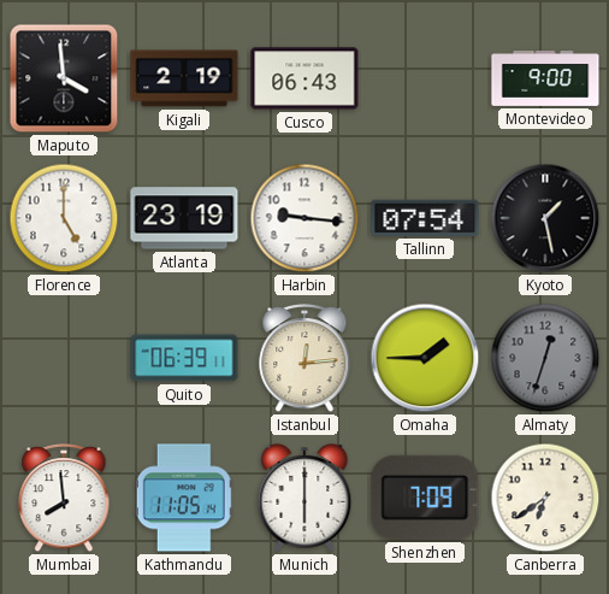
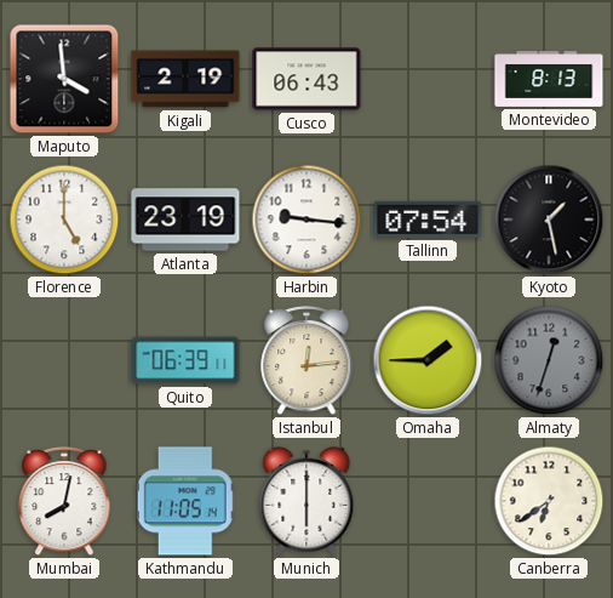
Montevideo: 9:00 -> 8:13 (549, 80)
Mumbai: 7:59 -> 8:02 (64, 501)
Shenzhen: 7:09 -> none (425, 498)
